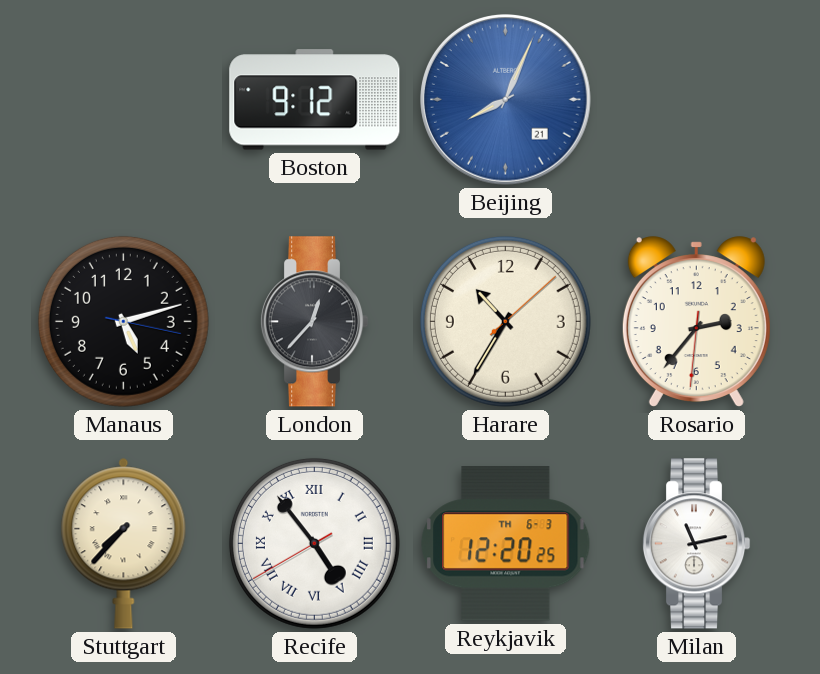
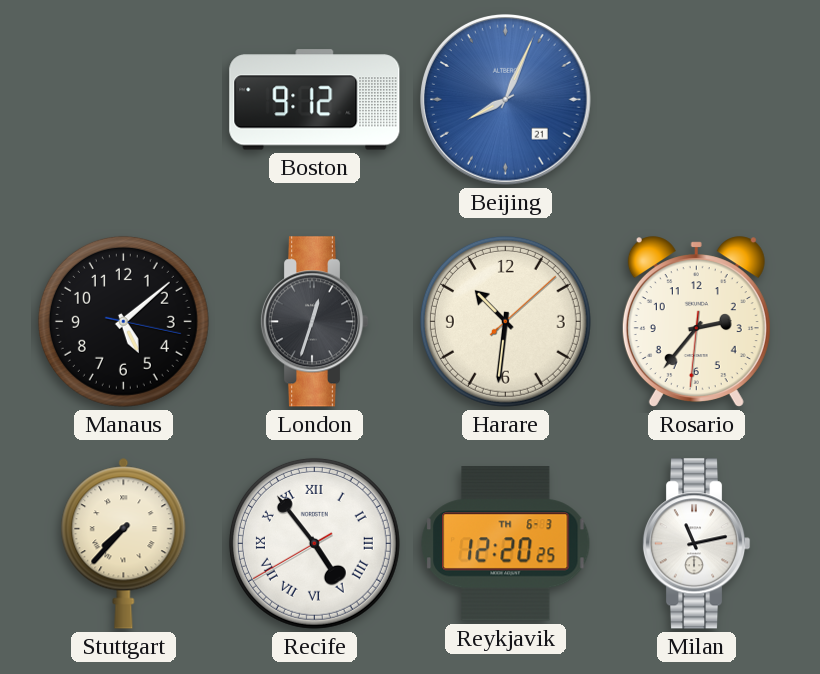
Manaus: 5:12 -> 5:08 (123, 321)
London: 12:37 -> 12:33 (314, 322)
Harare: 10:35 -> 10:31 (505, 321)
